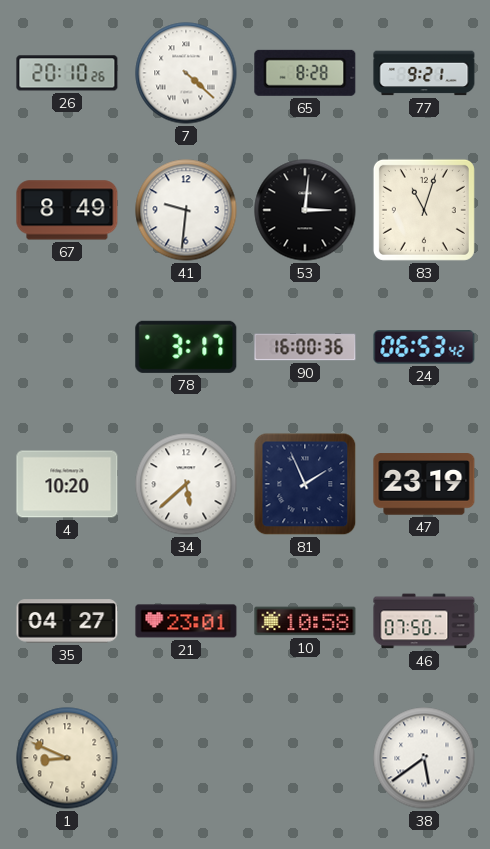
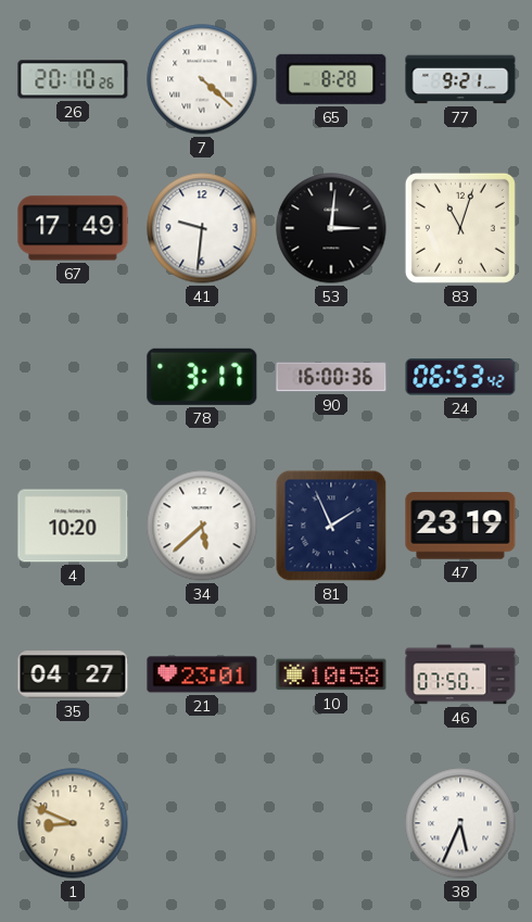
67: 8:49 -> 17:49 (73, 228)
38: 5:39 -> 5:34 (460, 823)
